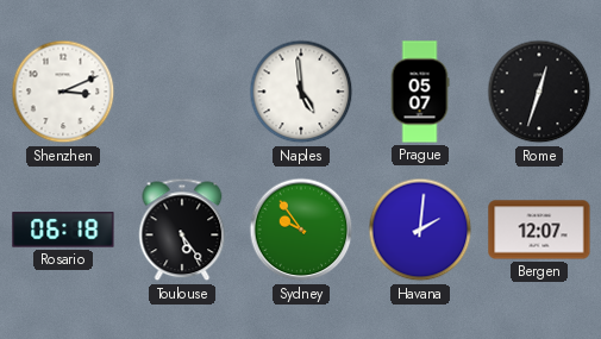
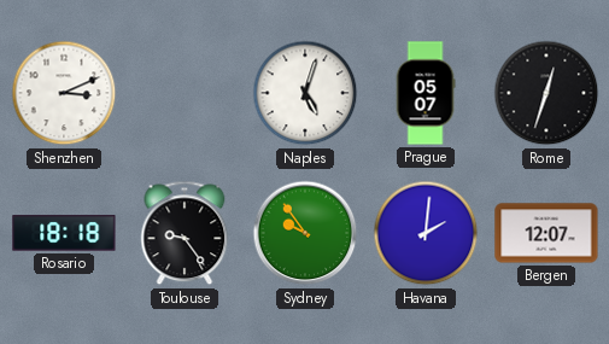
Naples: 4:59 -> 5:03 (305, 93)
Rosario: 06:18 -> 18:18 (64, 233)
Toulouse: 5:24 -> 9:24 (185, 233)
